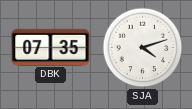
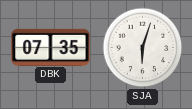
SJA: 4:12 -> 6:03 (143, 48)
